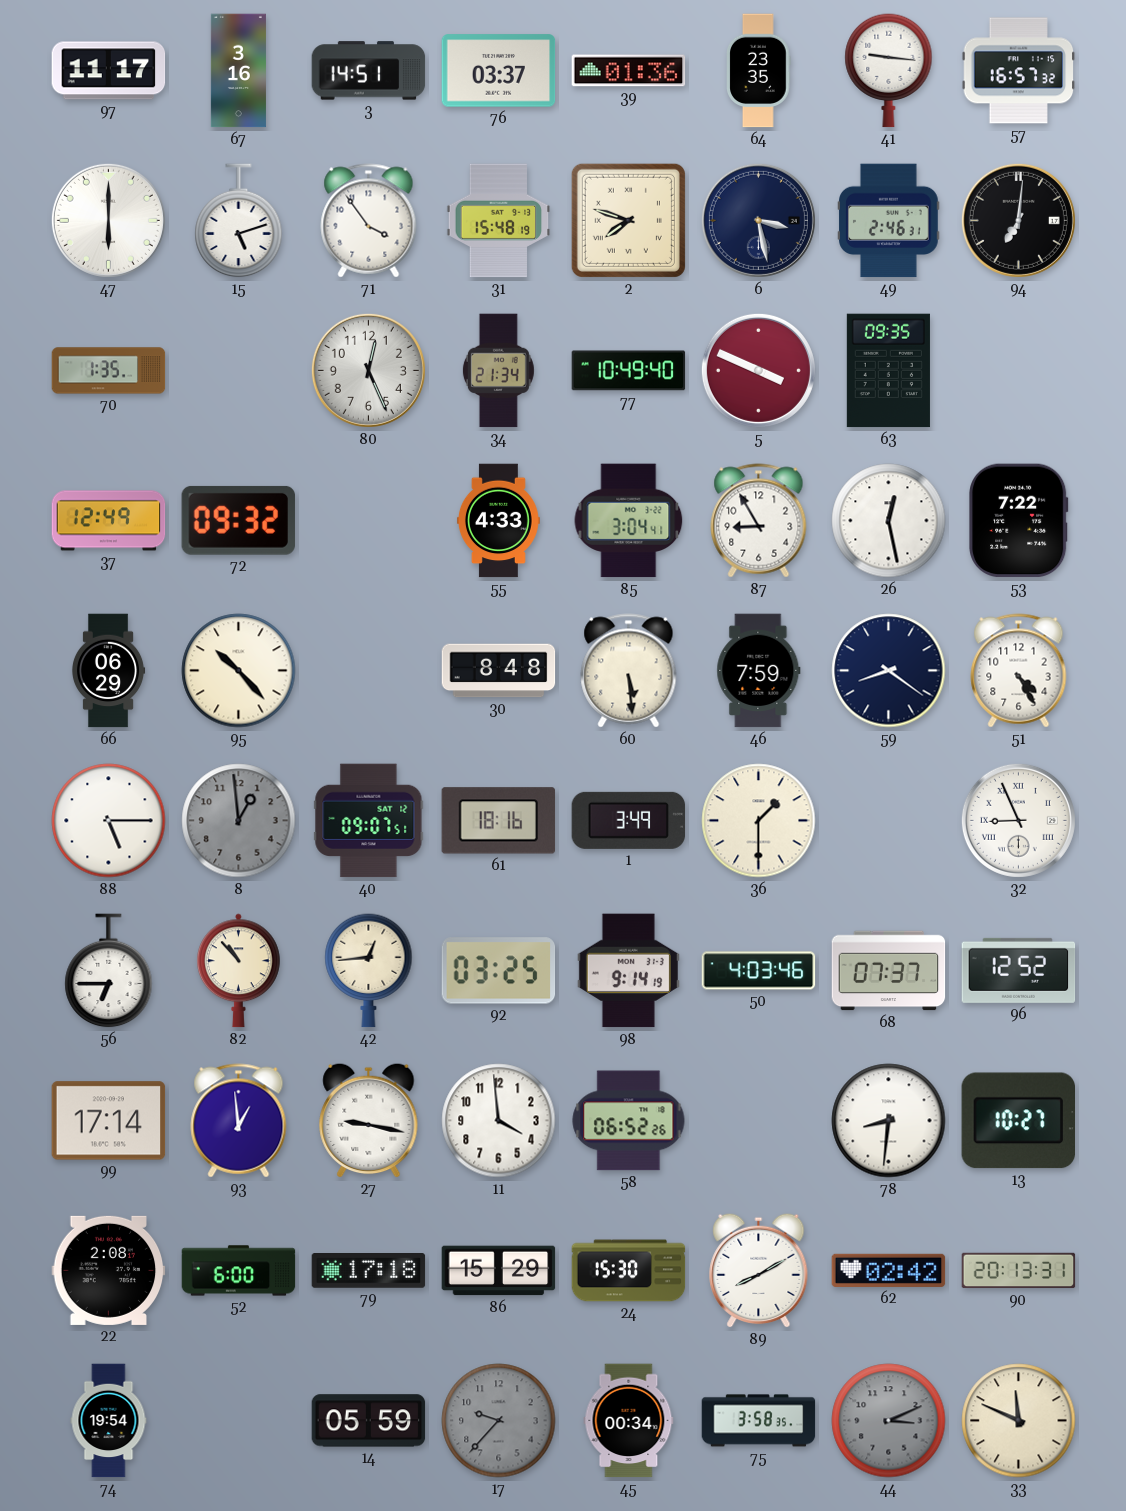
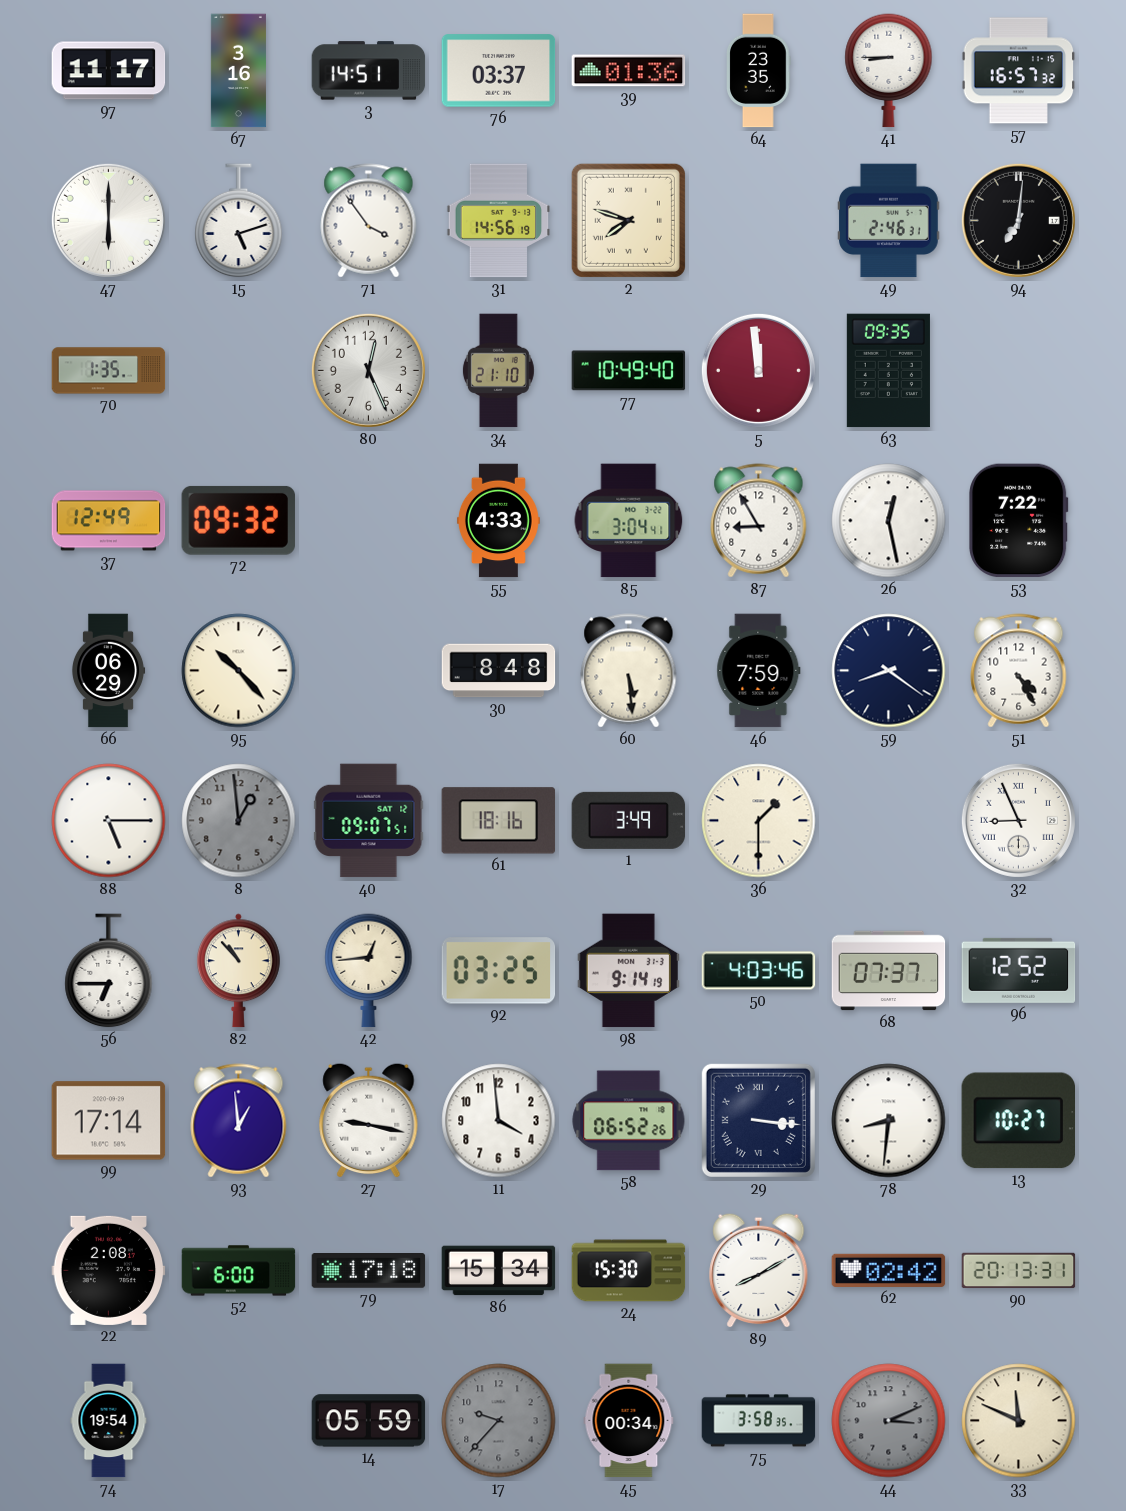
41: 9:16 -> 8:45 (889, 71)
31: 15:48 -> 14:56 (499, 221)
6: 3:28 -> none (758, 220)
34: 21:34 -> 21:10 (498, 371)
5: 3:49 -> 11:59 (758, 370)
29: none -> 3:16 (758, 1120)
86: 15:29 -> 15:34 (499, 1271)
